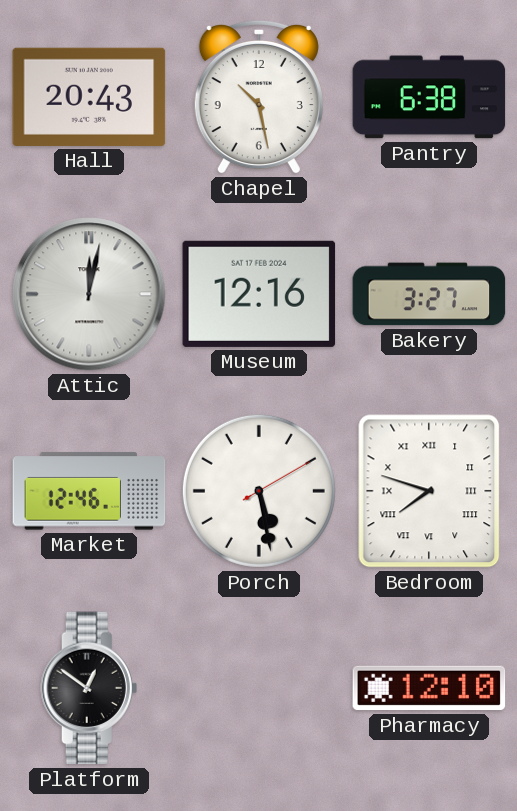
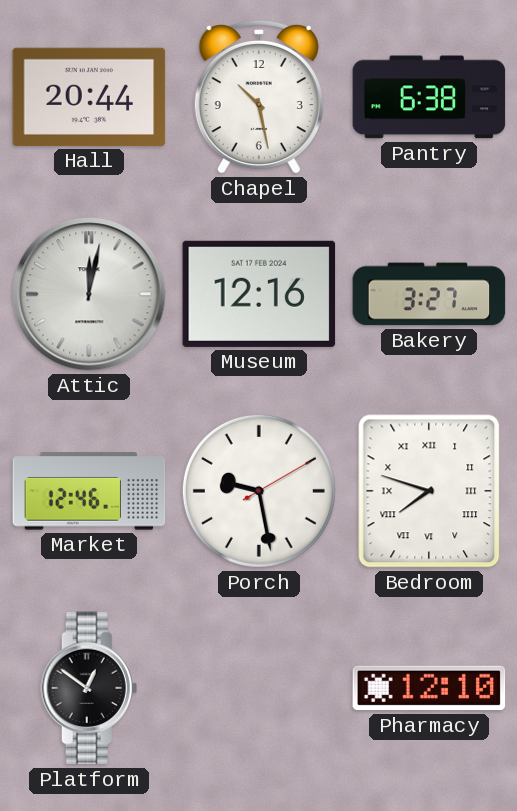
Hall: 20:43 -> 20:44 (89, 97)
Porch: 5:28 -> 9:28 (259, 491)
